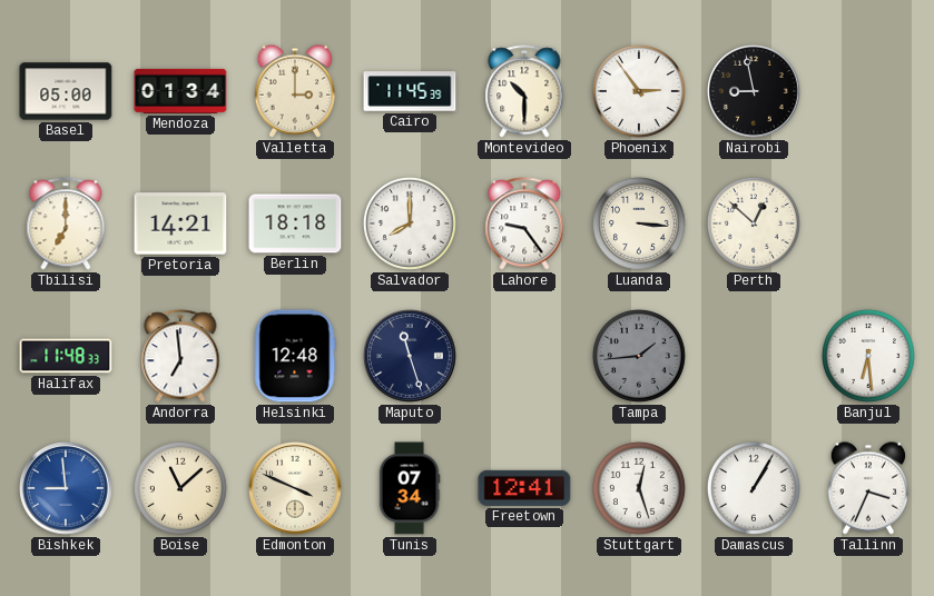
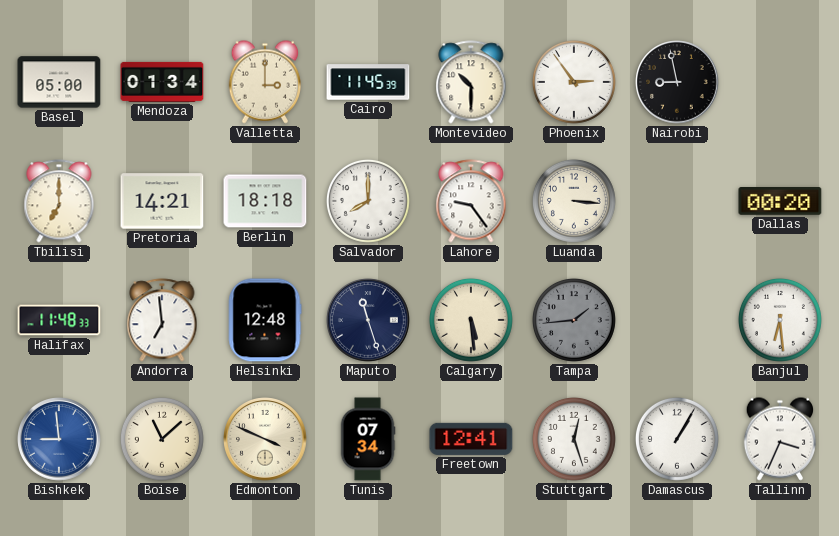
Perth: 12:52 -> none (754, 223)
Dallas: none -> 00:20 (780, 202)
Calgary: none -> 5:29 (471, 320)
